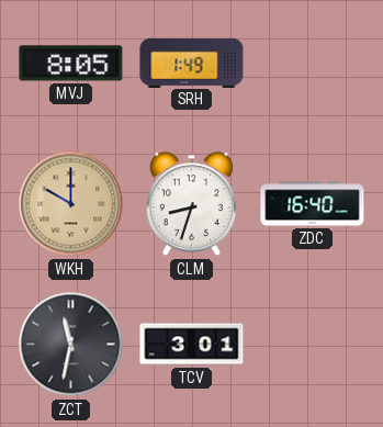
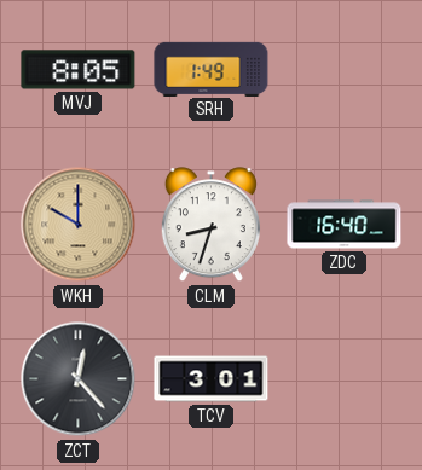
ZCT: 11:32 -> 12:23 (79, 379)
